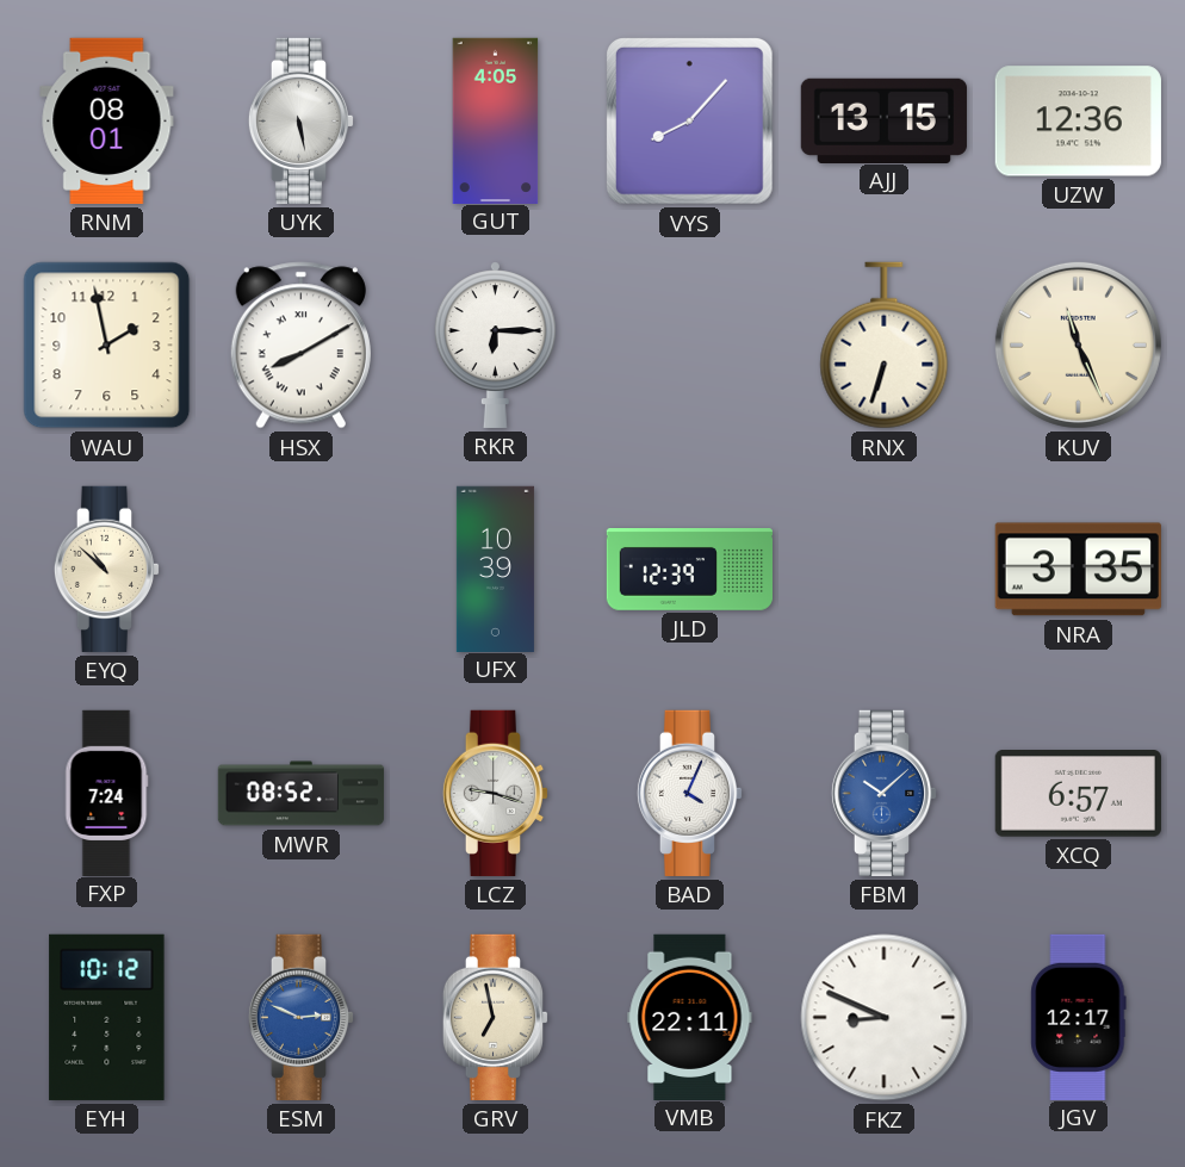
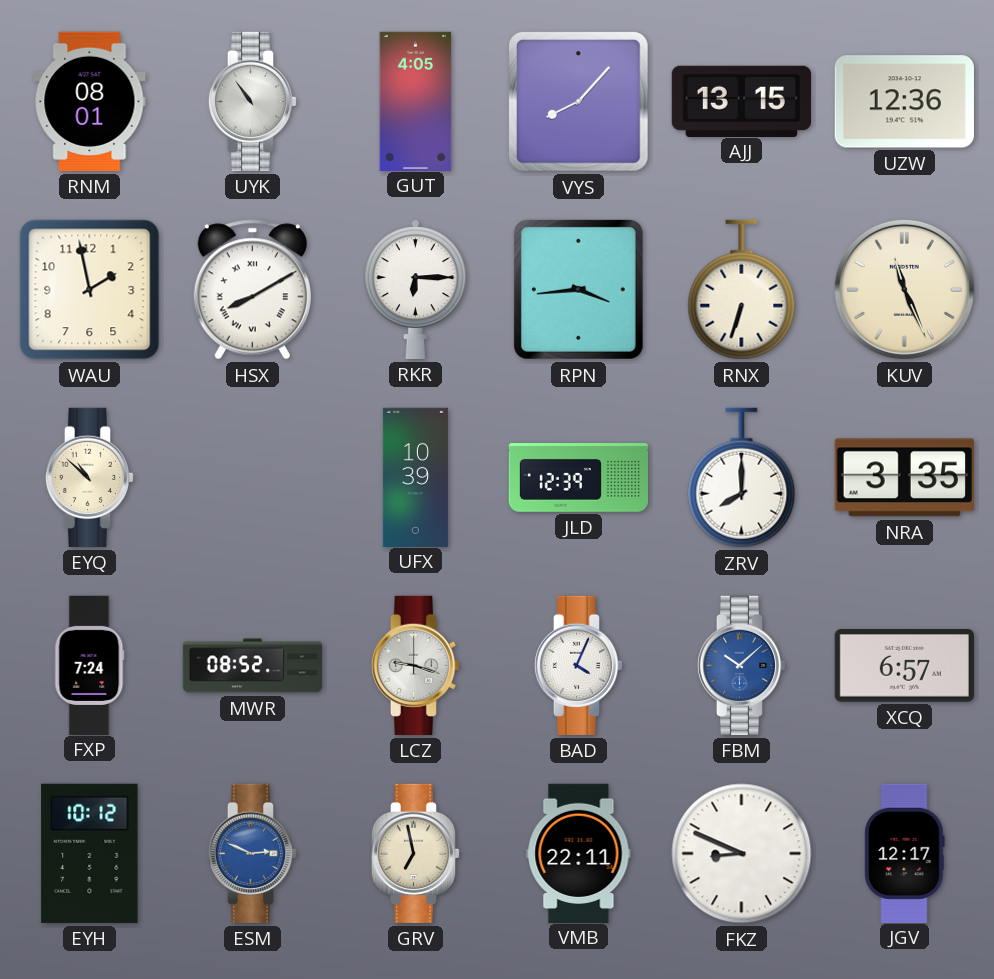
UYK: 5:28 -> 10:54 (253, 101)
RPN: none -> 3:44 (578, 289)
ZRV: none -> 8:00 (742, 478)
